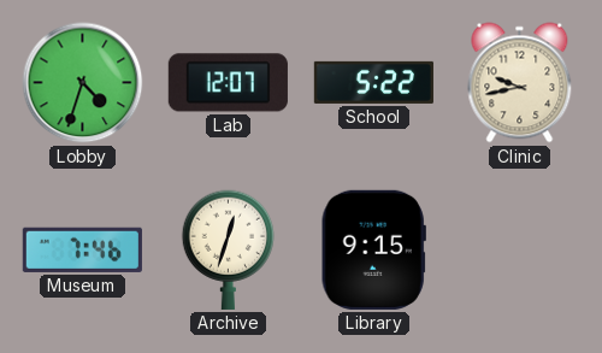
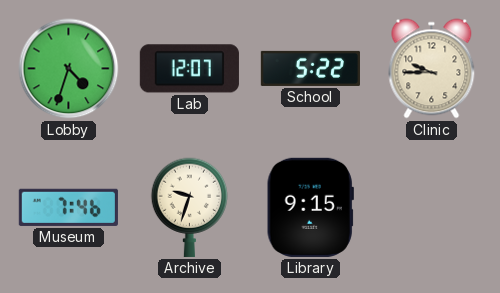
Clinic: 9:43 -> 9:45 (432, 69)
Archive: 12:33 -> 9:33 (190, 207)
